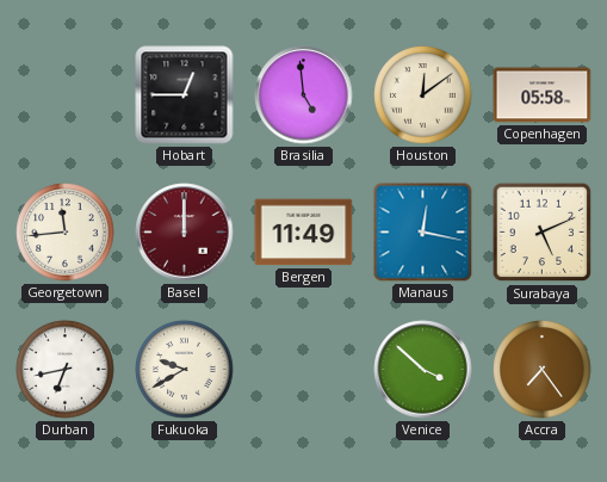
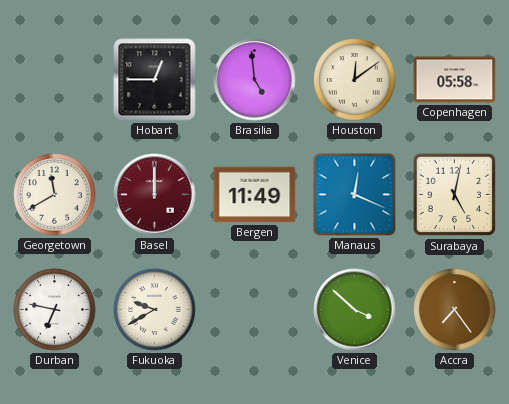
Georgetown: 11:44 -> 11:40 (55, 195)
Manaus: 12:17 -> 12:19 (355, 195)
Surabaya: 5:11 -> 5:02 (455, 195)
Durban: 6:43 -> 6:47 (55, 310)
